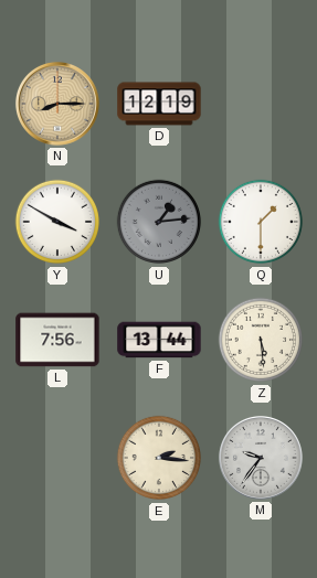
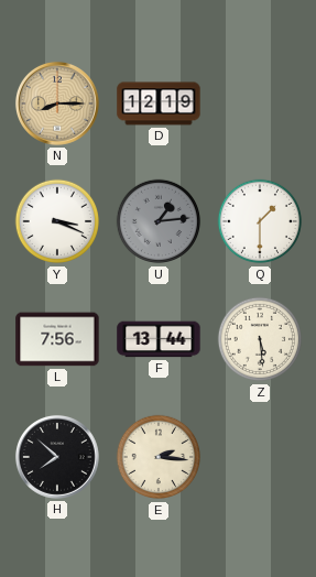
Y: 3:50 -> 3:19 (57, 221)
H: none -> 7:52 (57, 457)
M: 9:36 -> none (261, 458)
